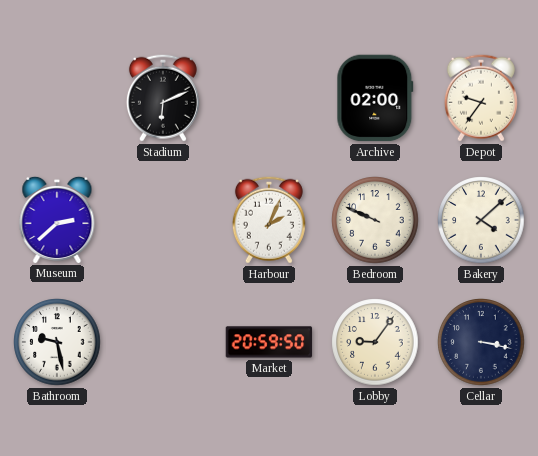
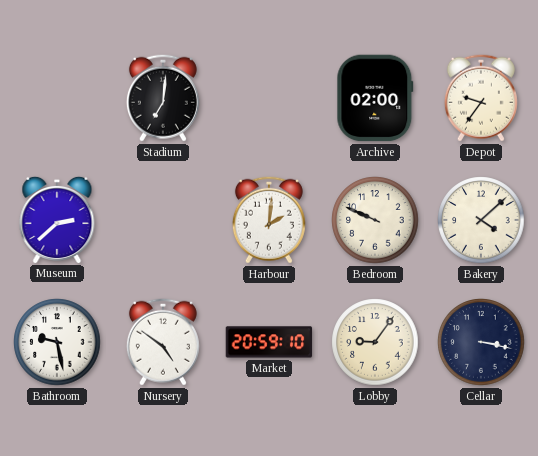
Stadium: 6:11 -> 7:01 (163, 98)
Harbour: 2:04 -> 2:01 (269, 220)
Nursery: none -> 4:51 (163, 342)
Market: 20:59:50 -> 20:59:10 (269, 342)
